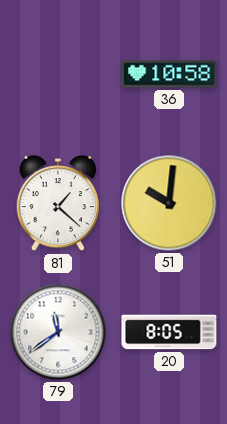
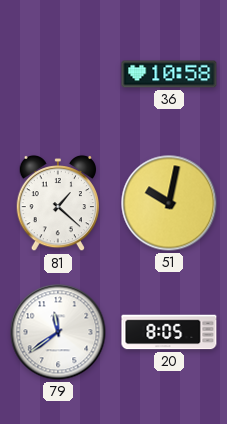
51: 10:01 -> 10:02 (169, 203)
